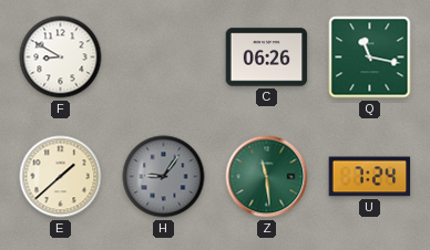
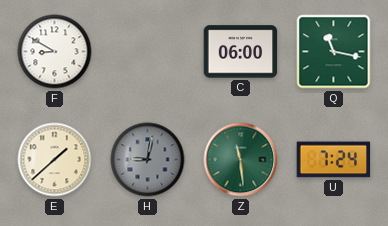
C: 06:26 -> 06:00 (241, 52)
H: 9:06 -> 9:02 (148, 160)
